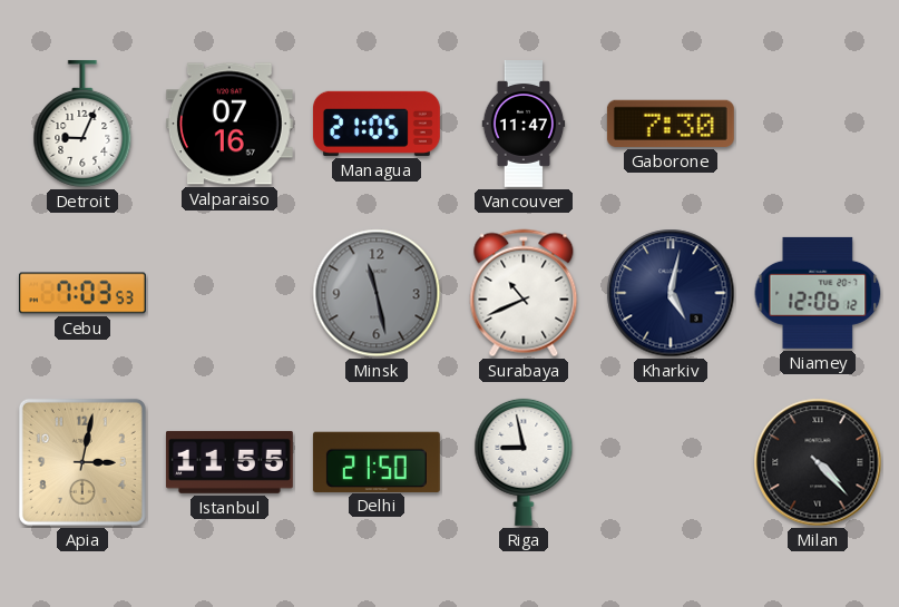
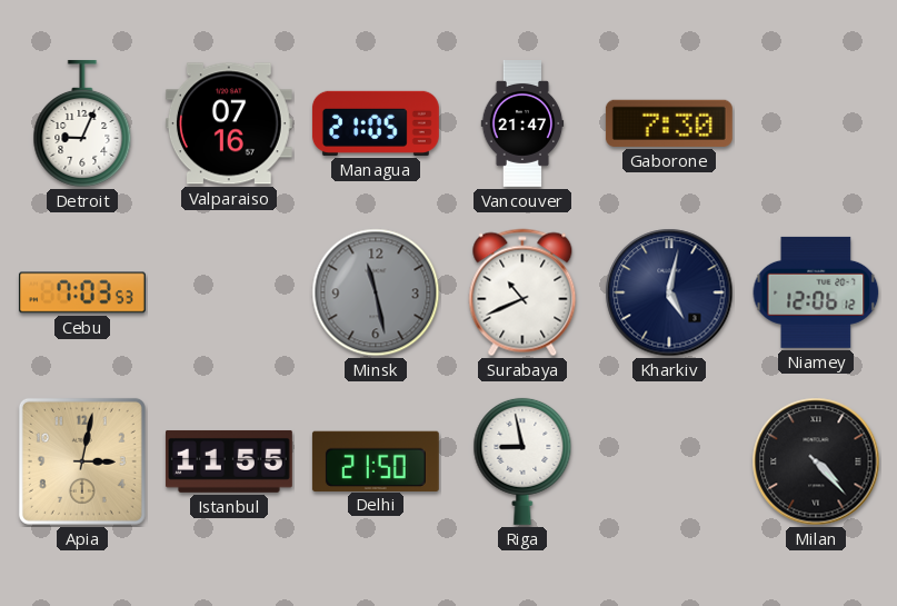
Vancouver: 11:47 -> 21:47 (522, 125)
